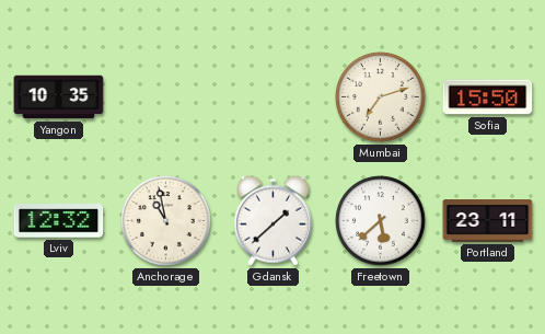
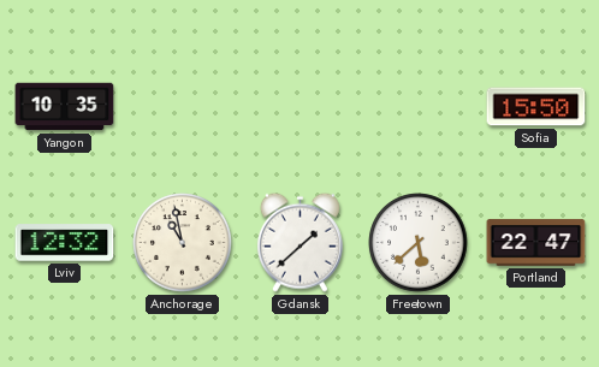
Mumbai: 7:12 -> none (381, 97)
Portland: 23:11 -> 22:47 (536, 243)
